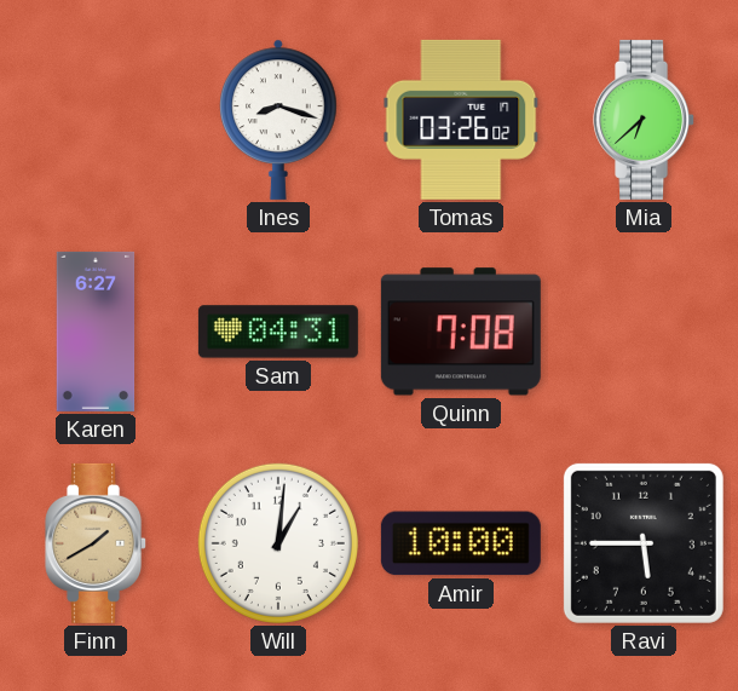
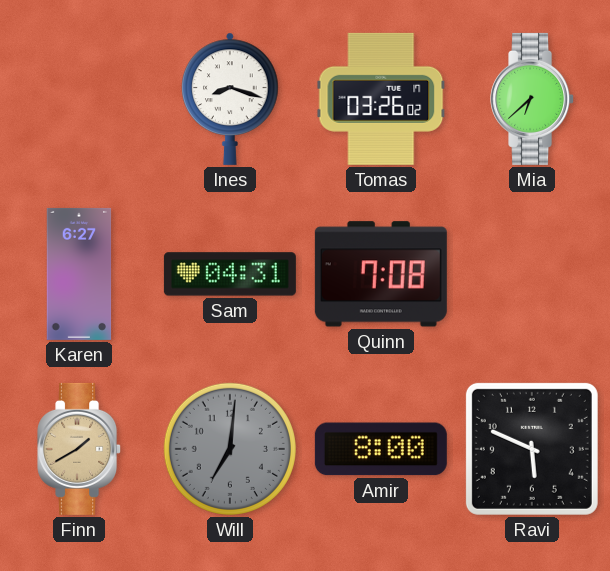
Will: 1:01 -> 7:01 (230, 449)
Will dial: white -> grey (230, 449)
Amir: 10:00 -> 8:00 (381, 449)
Ravi: 5:45 -> 5:49 (532, 449)
